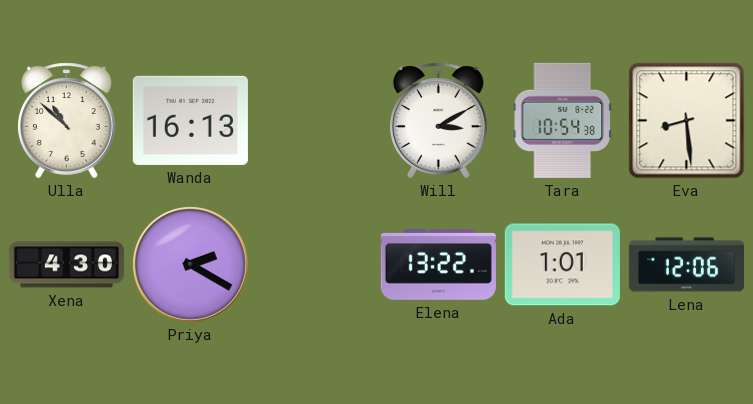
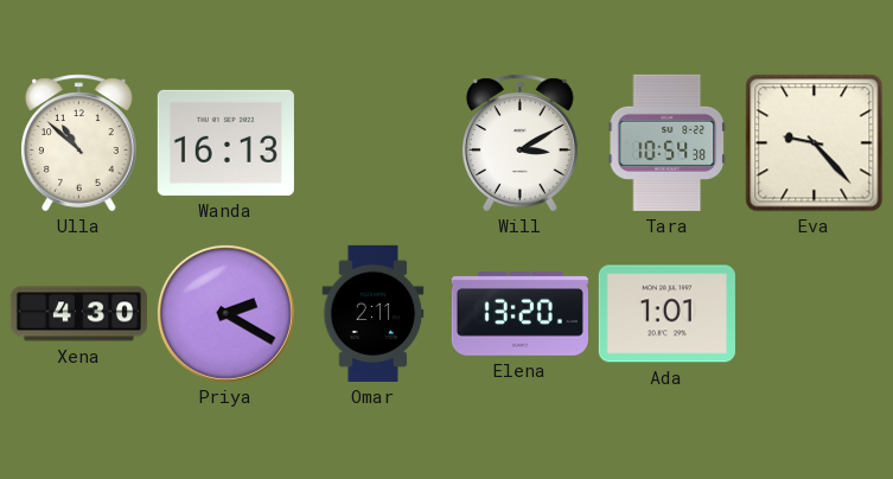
Eva: 8:29 -> 9:23 (815, 143)
Omar: none -> 2:11 (374, 313)
Elena: 13:22 -> 13:20 (519, 314)
Lena: 12:06 -> none (686, 265)
